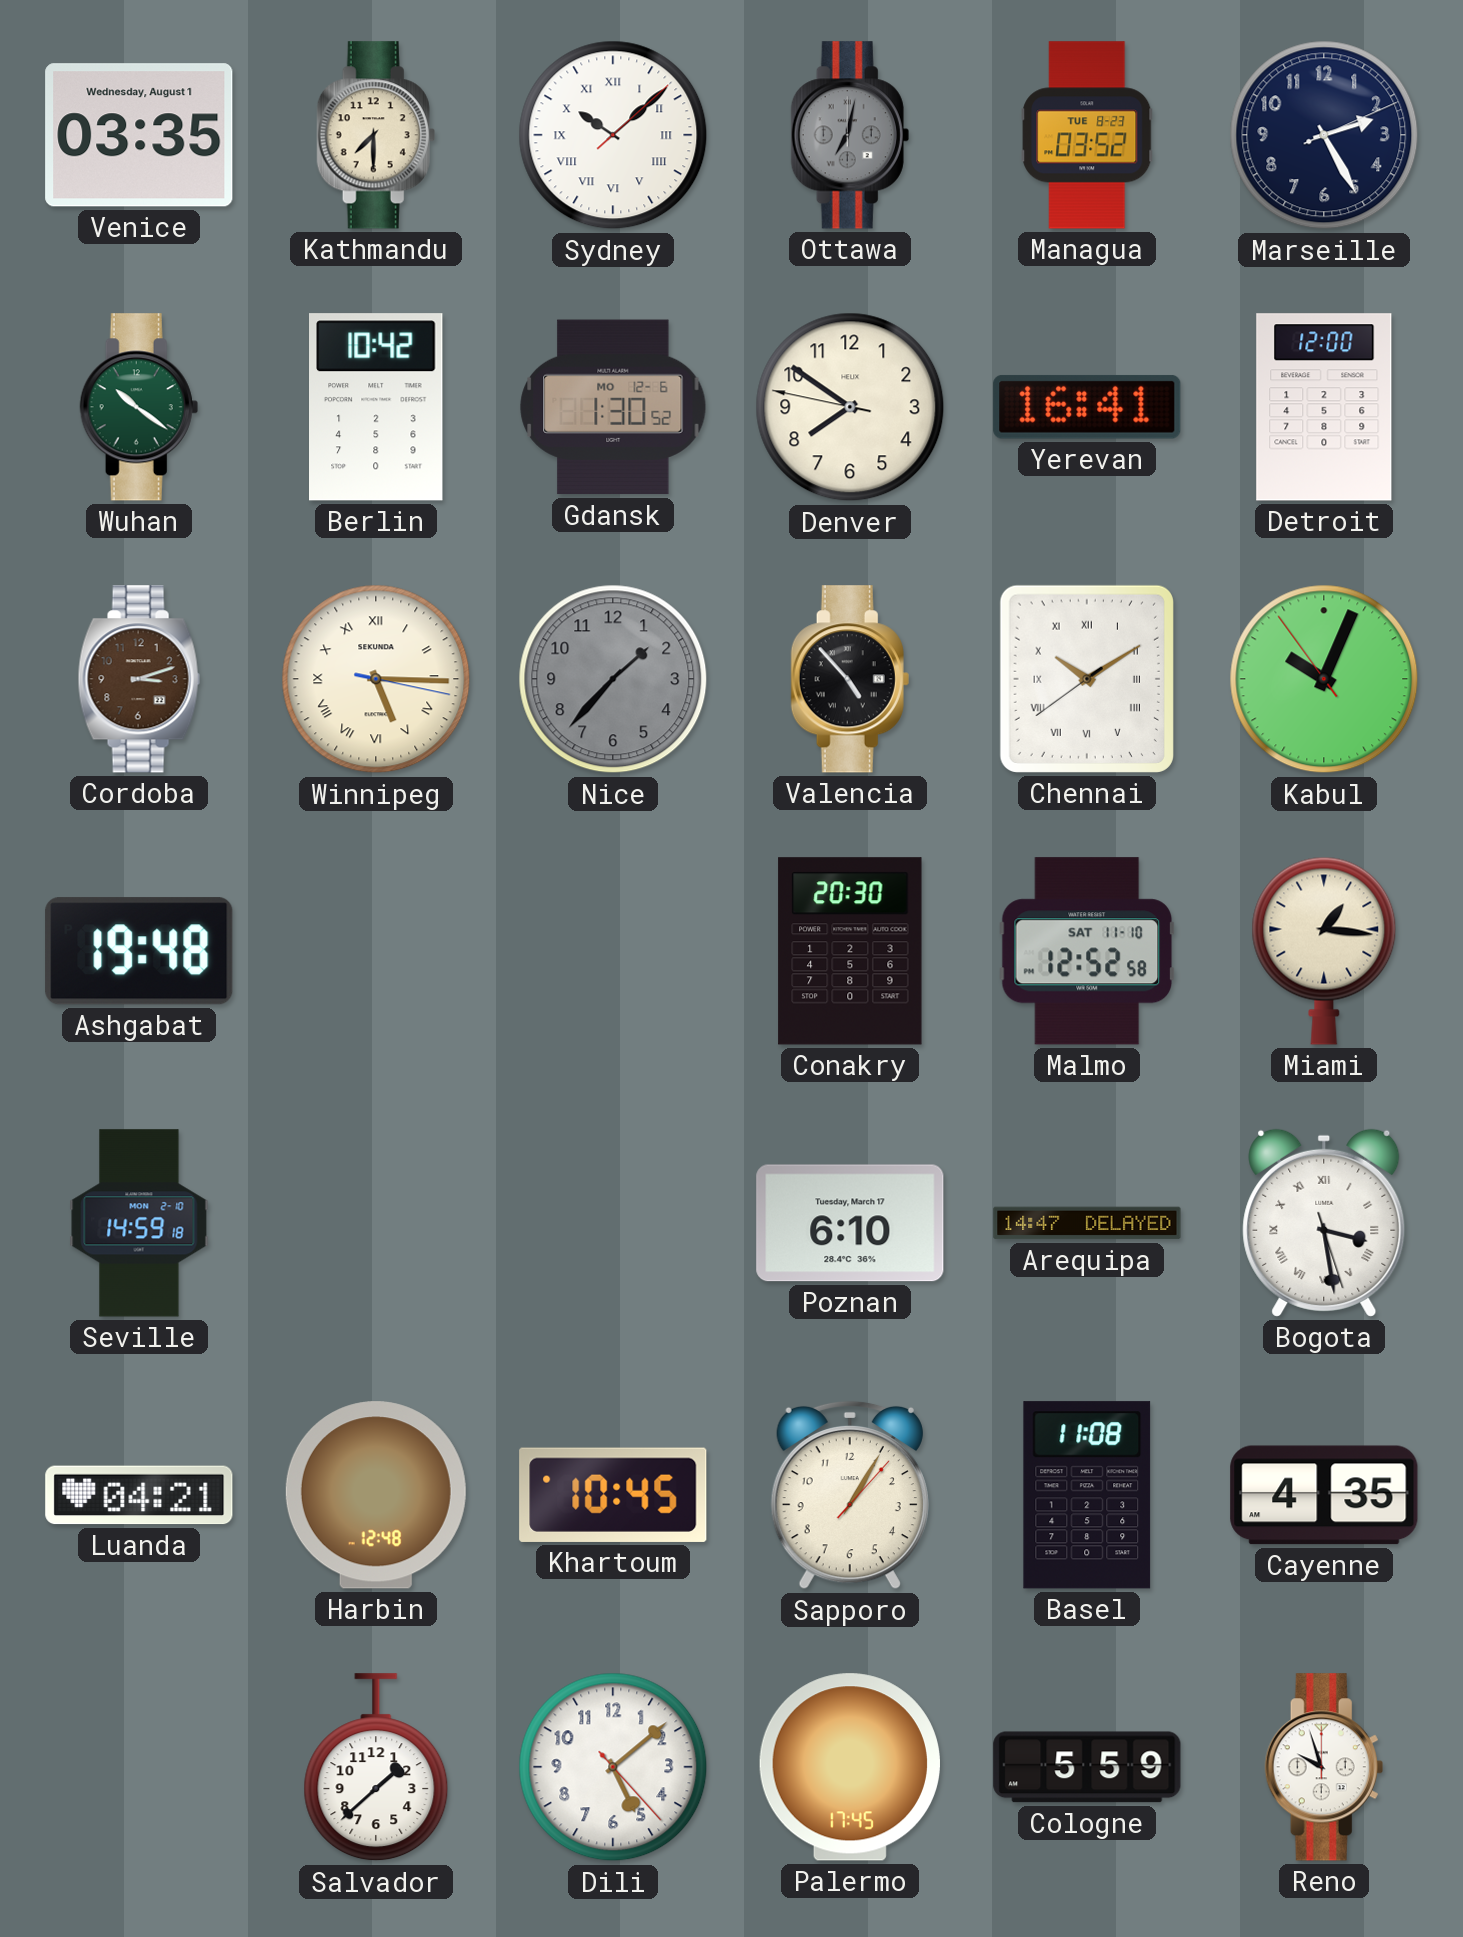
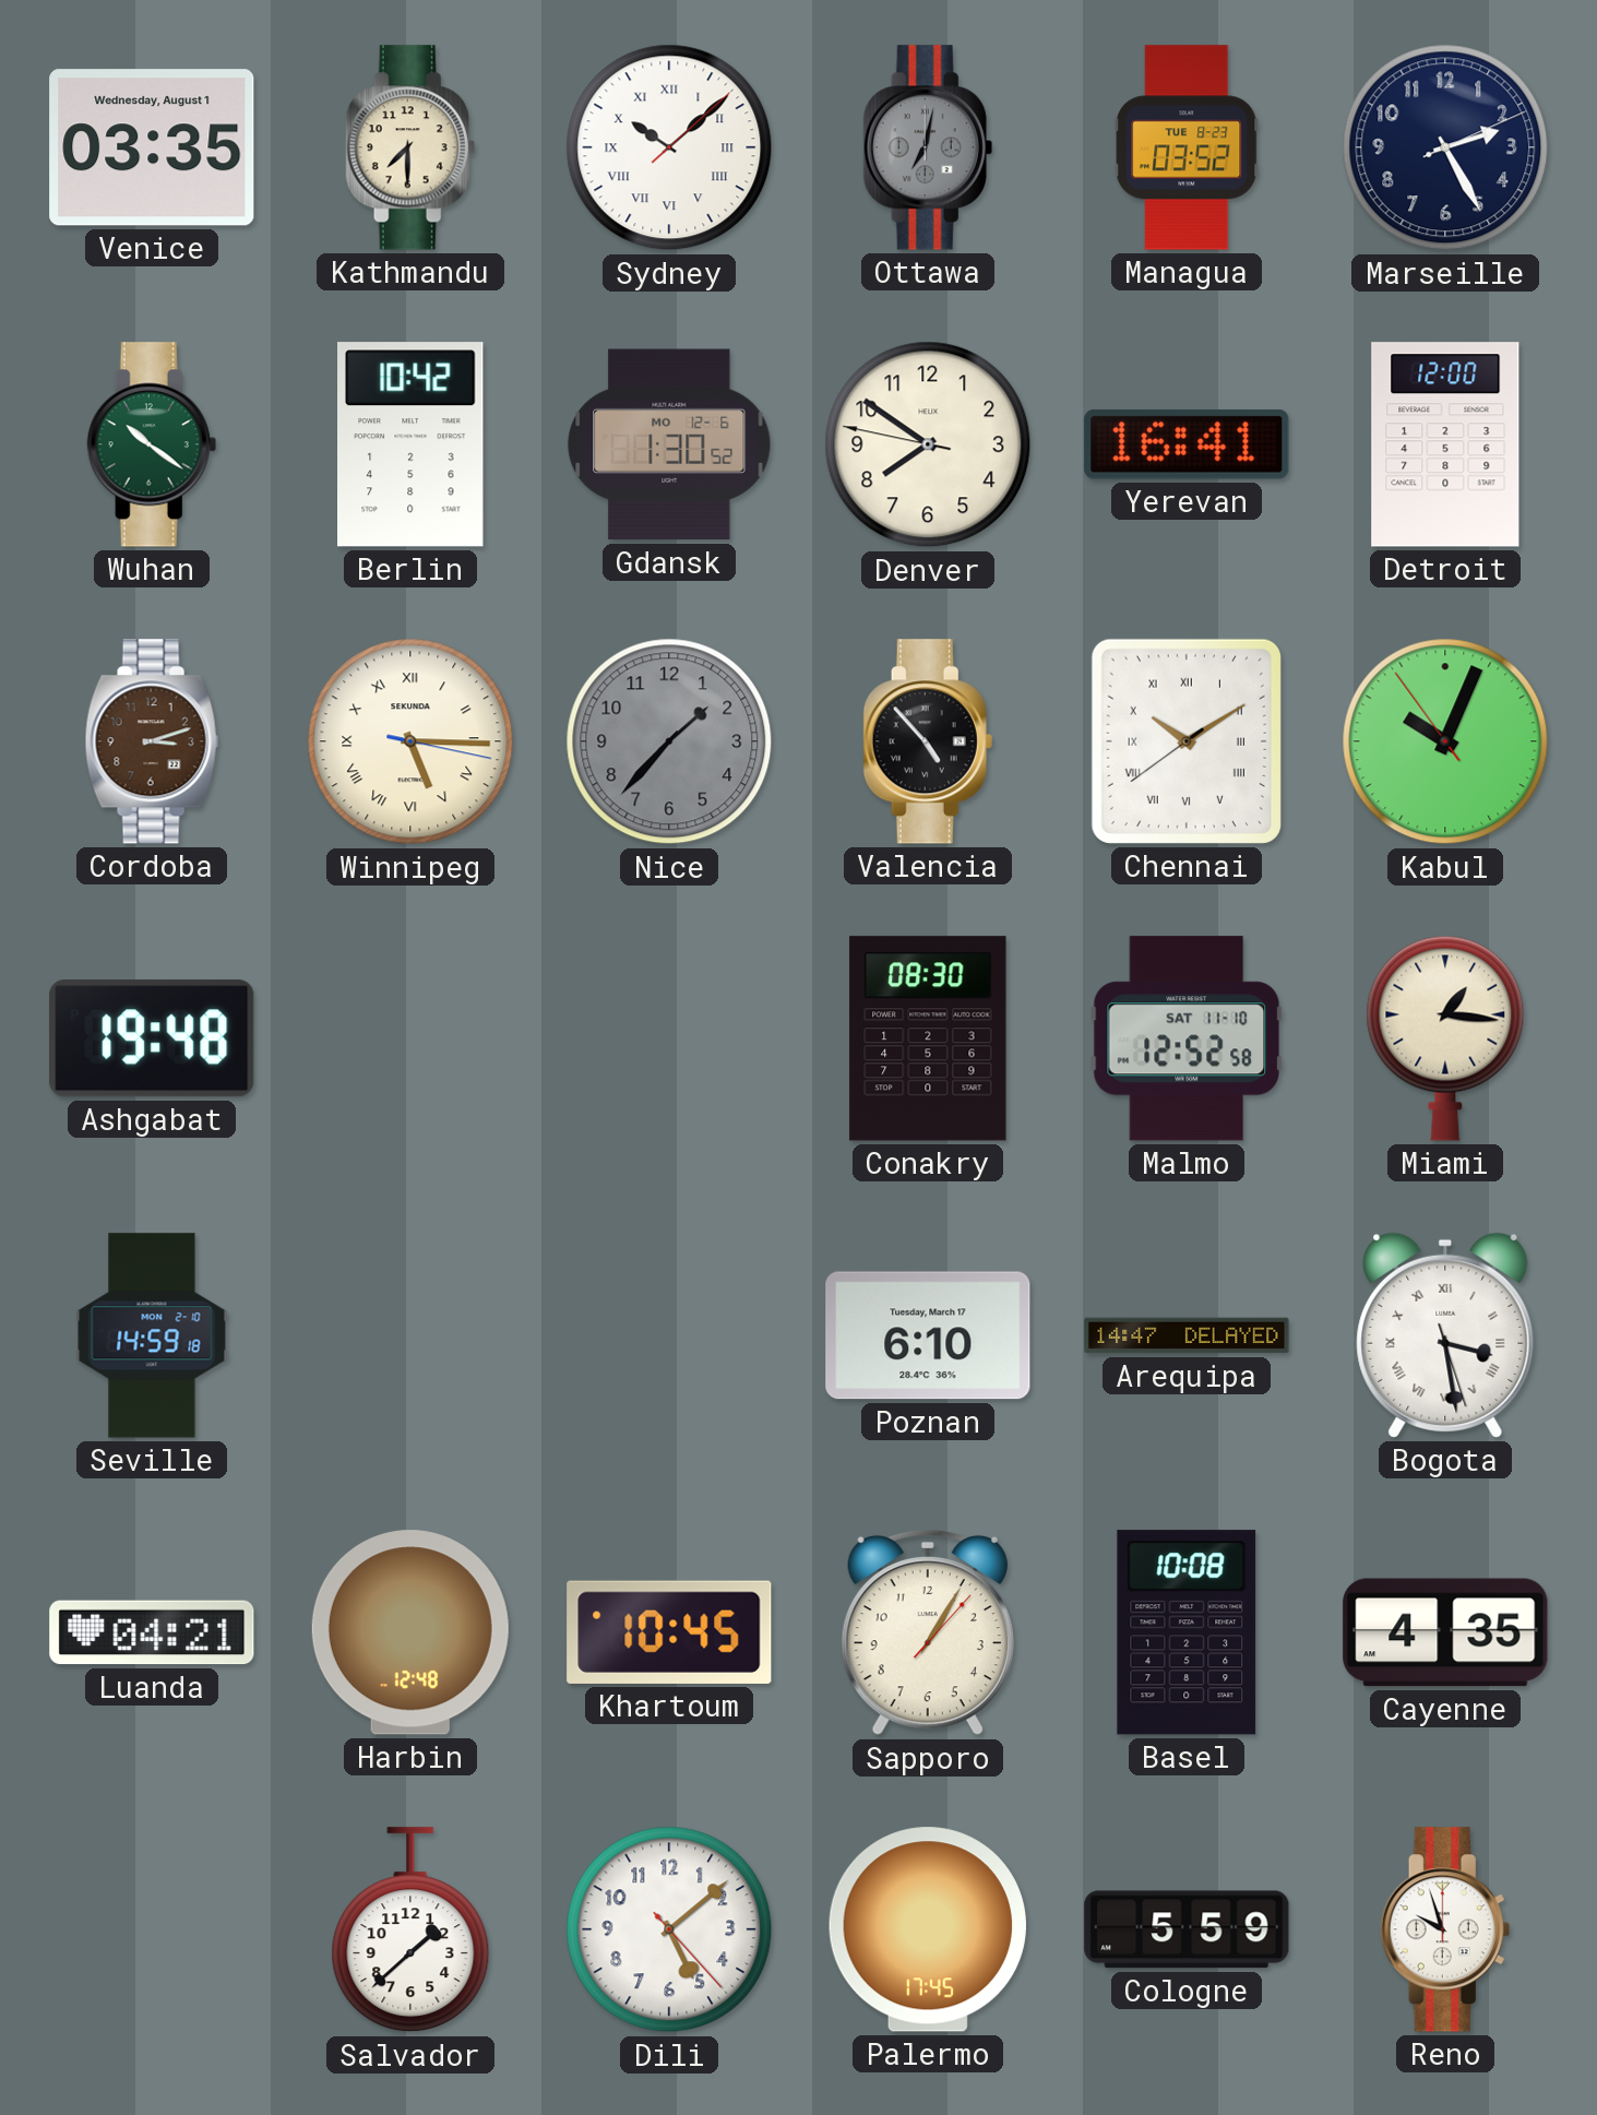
Conakry: 20:30 -> 08:30 (928, 1038)
Basel: 11:08 -> 10:08 (1187, 1632)
